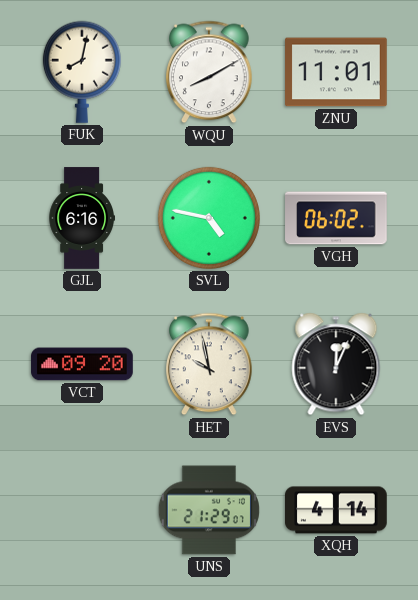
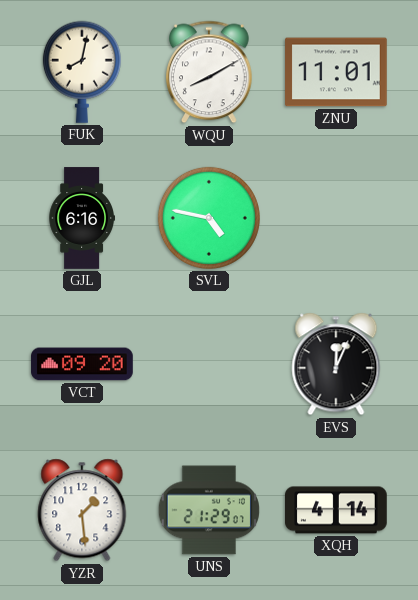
VGH: 06:02 -> none (336, 218)
HET: 9:58 -> none (210, 364)
YZR: none -> 1:29 (82, 510)
